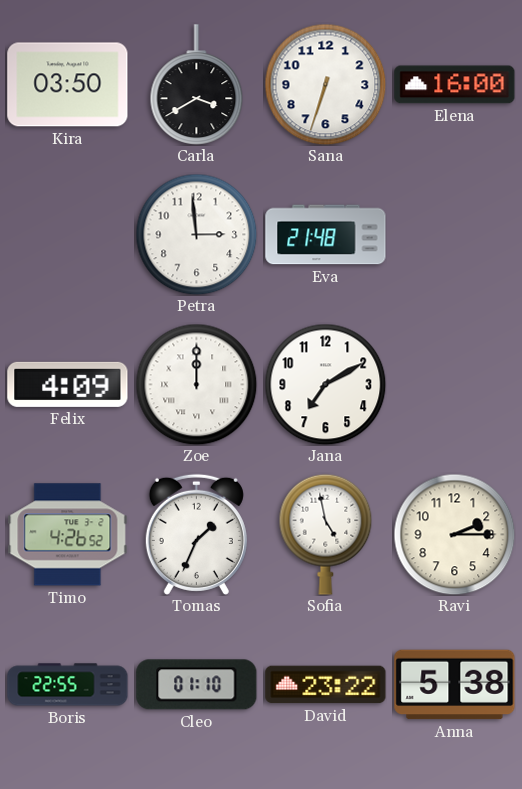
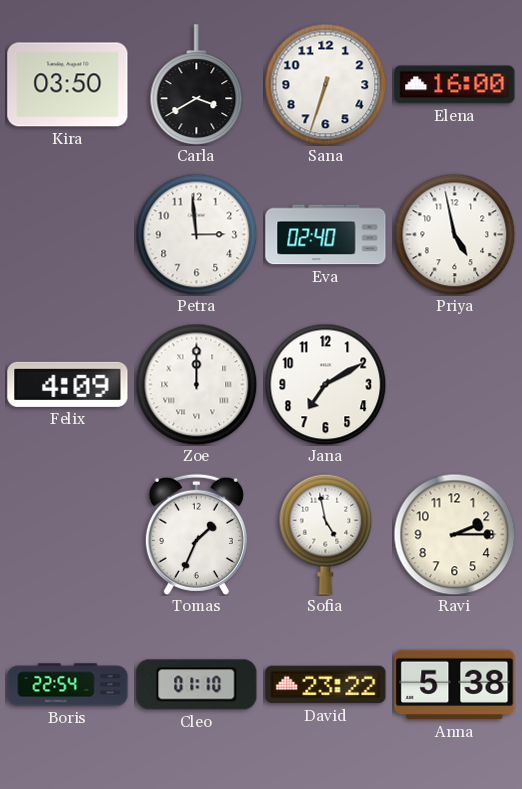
Eva: 21:48 -> 02:40 (326, 235)
Priya: none -> 4:58 (454, 234)
Timo: 4:26 -> none (68, 535)
Boris: 22:55 -> 22:54 (68, 685)
